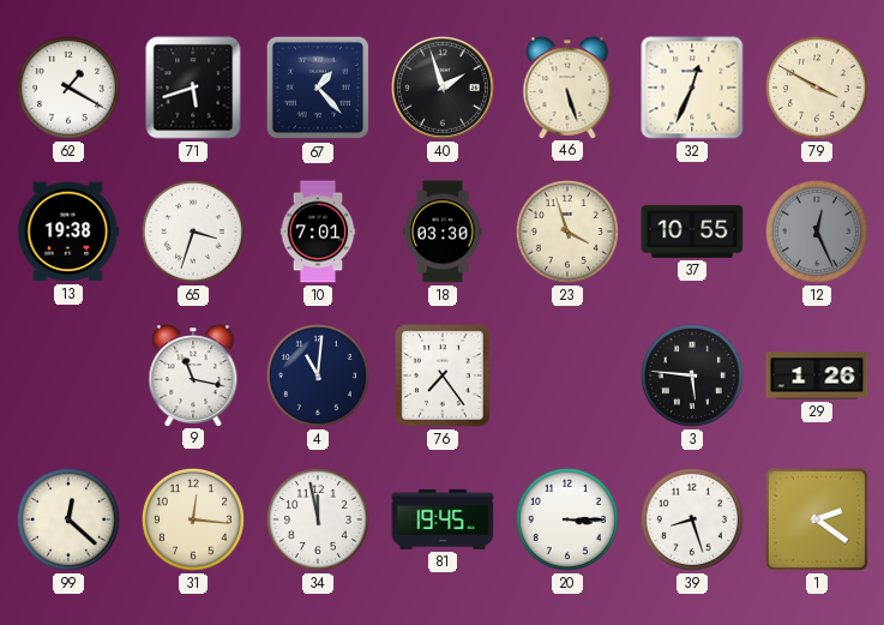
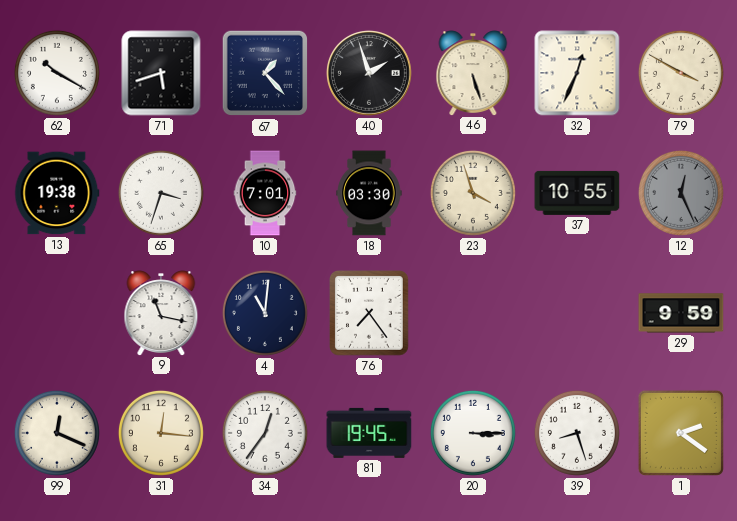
62: 1:20 -> 10:20 (57, 73)
3: 5:46 -> none (692, 375)
29: 1:26 -> 9:59 (681, 313)
99: 12:22 -> 12:19 (57, 433)
34: 11:58 -> 12:36 (265, 433)
